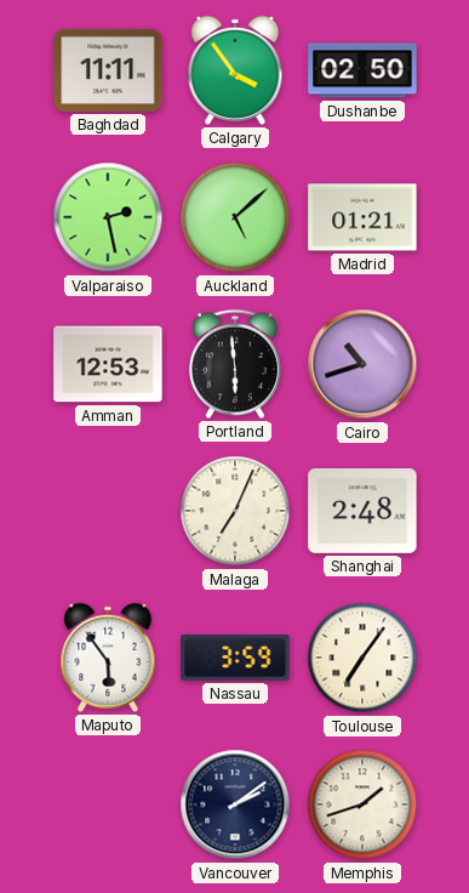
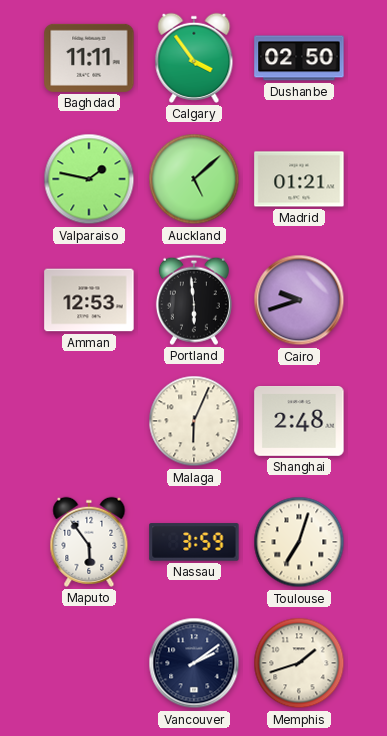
Valparaiso: 2:28 -> 1:47 (89, 179)
Cairo: 10:42 -> 9:42 (299, 300)
Malaga: 7:04 -> 6:04 (194, 421)
Toulouse: 7:06 -> 7:03 (299, 542)
